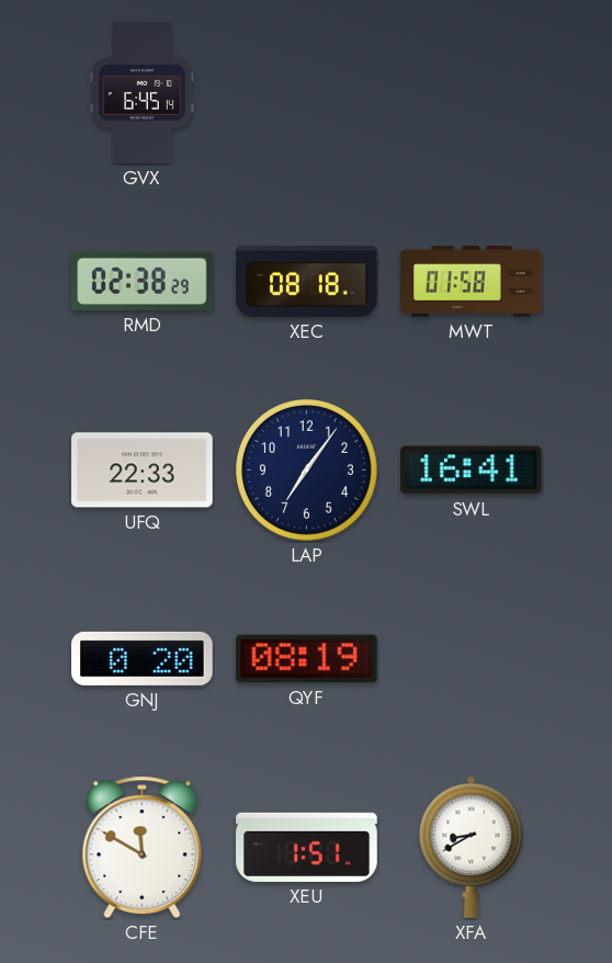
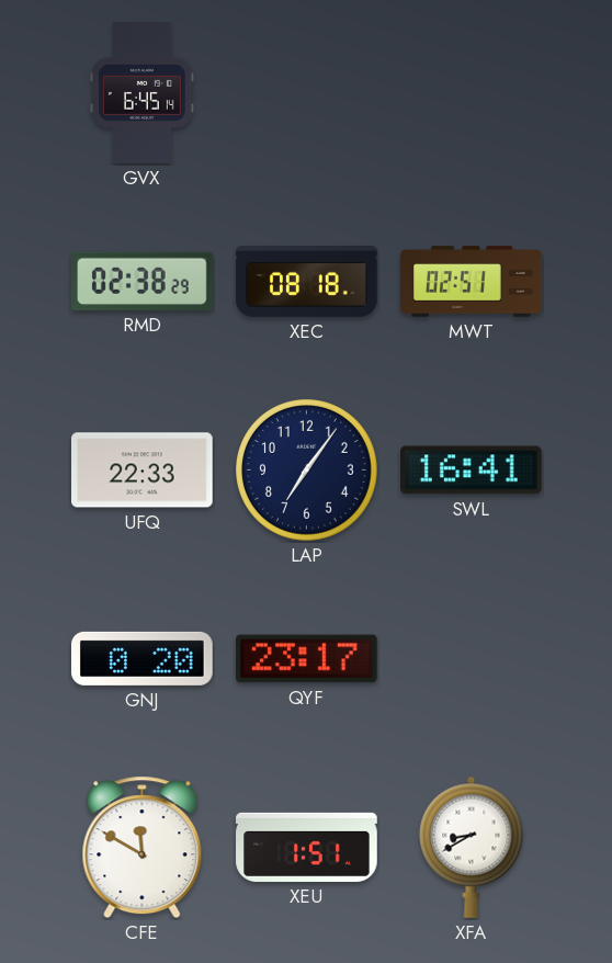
MWT: 01:58 -> 02:51 (472, 282)
QYF: 08:19 -> 23:17 (307, 659)
